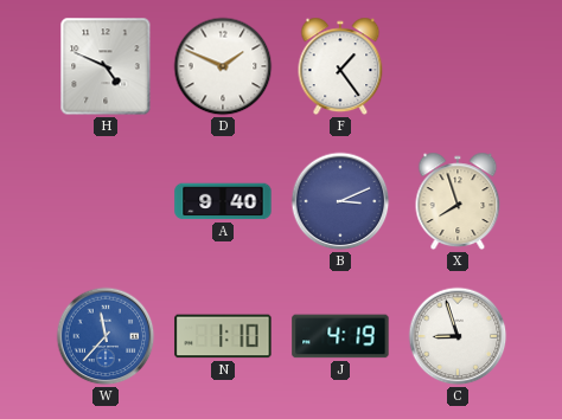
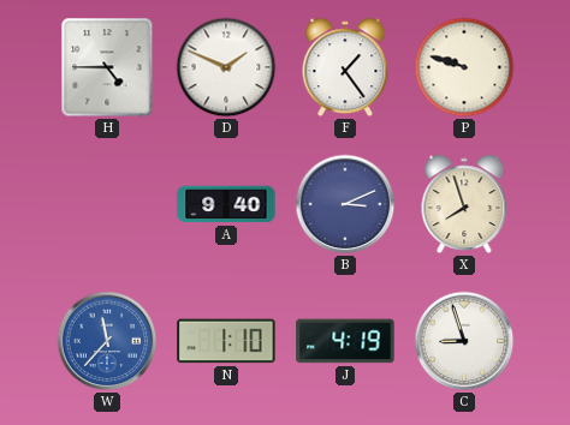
H: 4:49 -> 4:45 (107, 67)
P: none -> 9:48 (464, 67)
